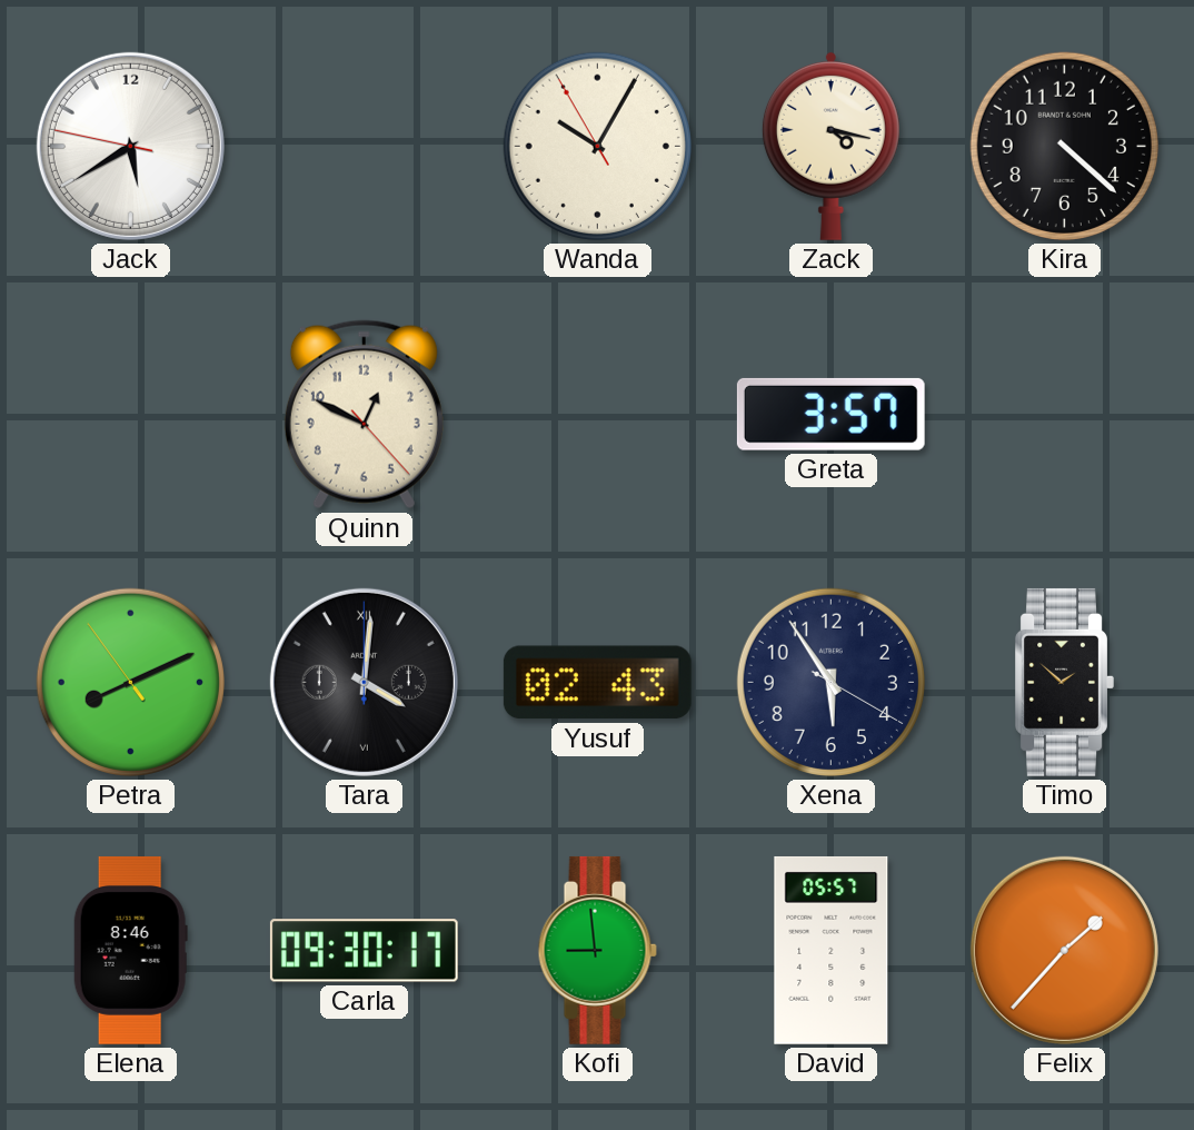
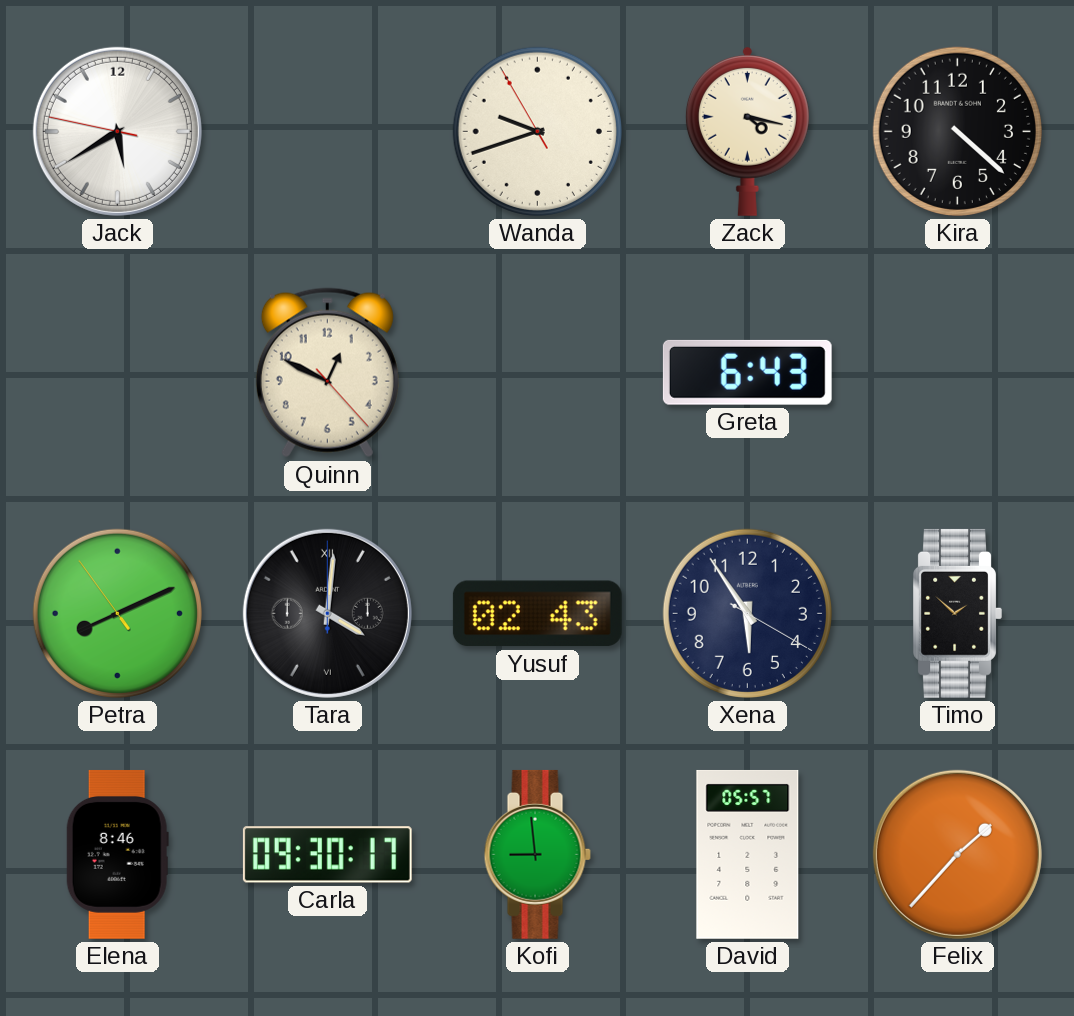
Wanda: 10:04 -> 9:41 (537, 131)
Greta: 3:57 -> 6:43 (747, 372)
